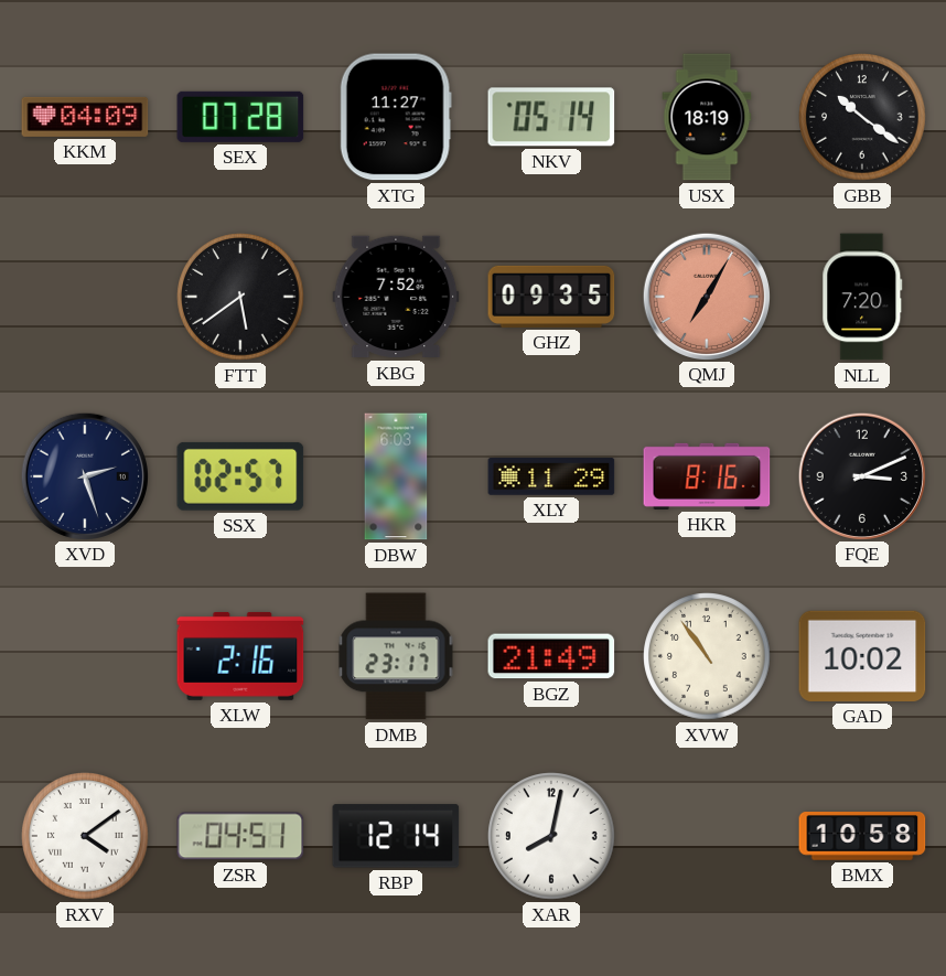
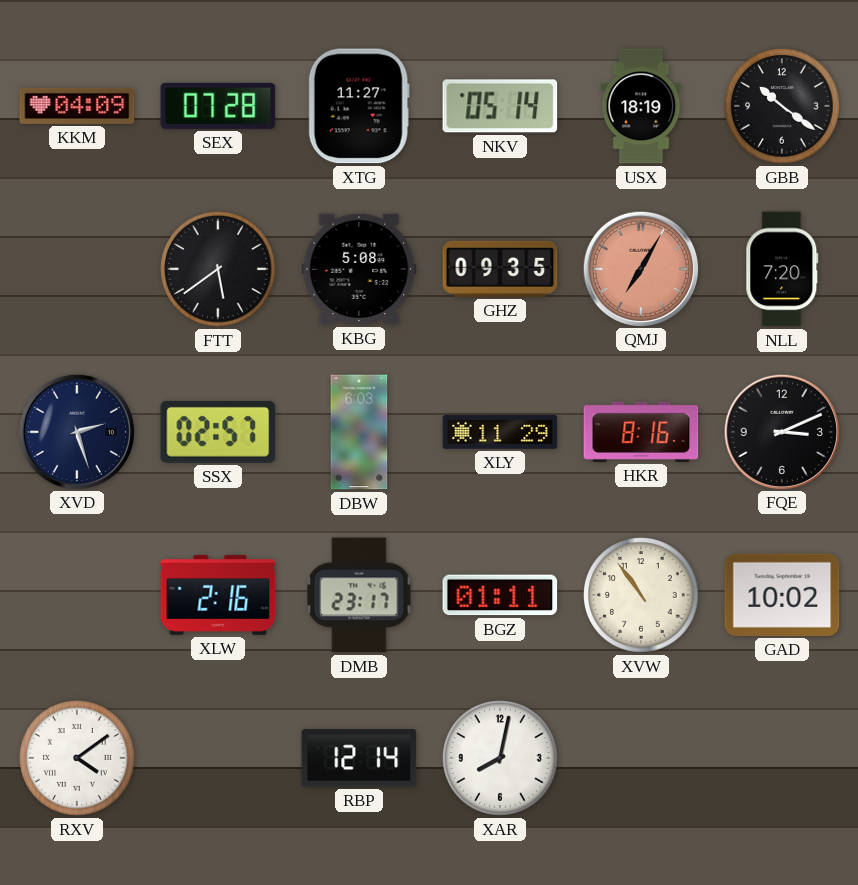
KBG: 7:52 -> 5:08 (359, 269)
BGZ: 21:49 -> 01:11 (500, 595)
ZSR: 04:51 -> none (240, 836)
BMX: 10:58 -> none (862, 837)
